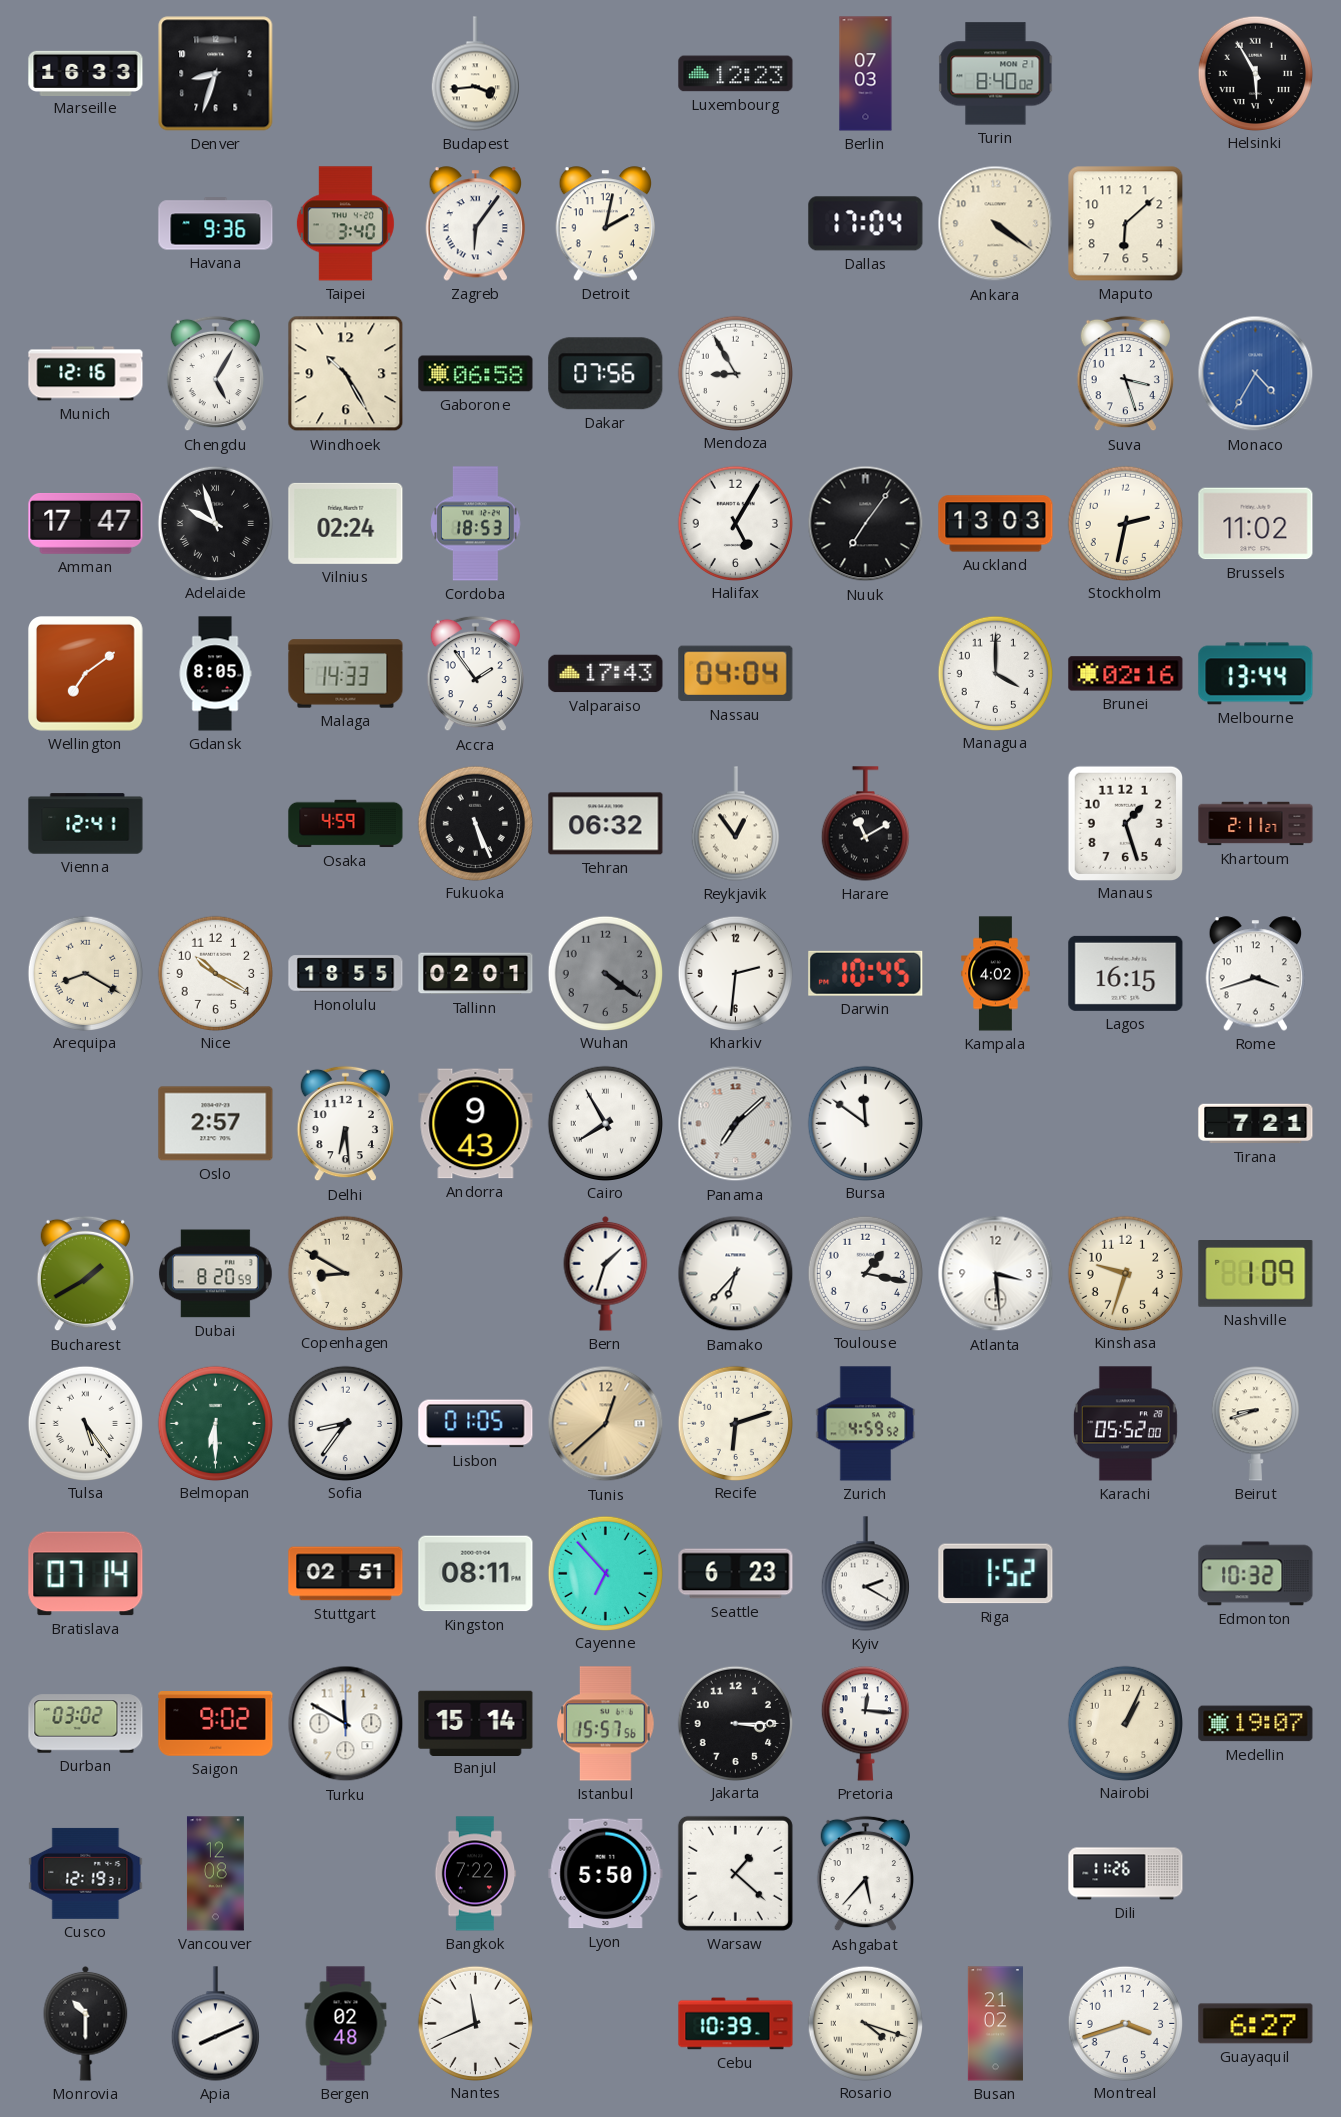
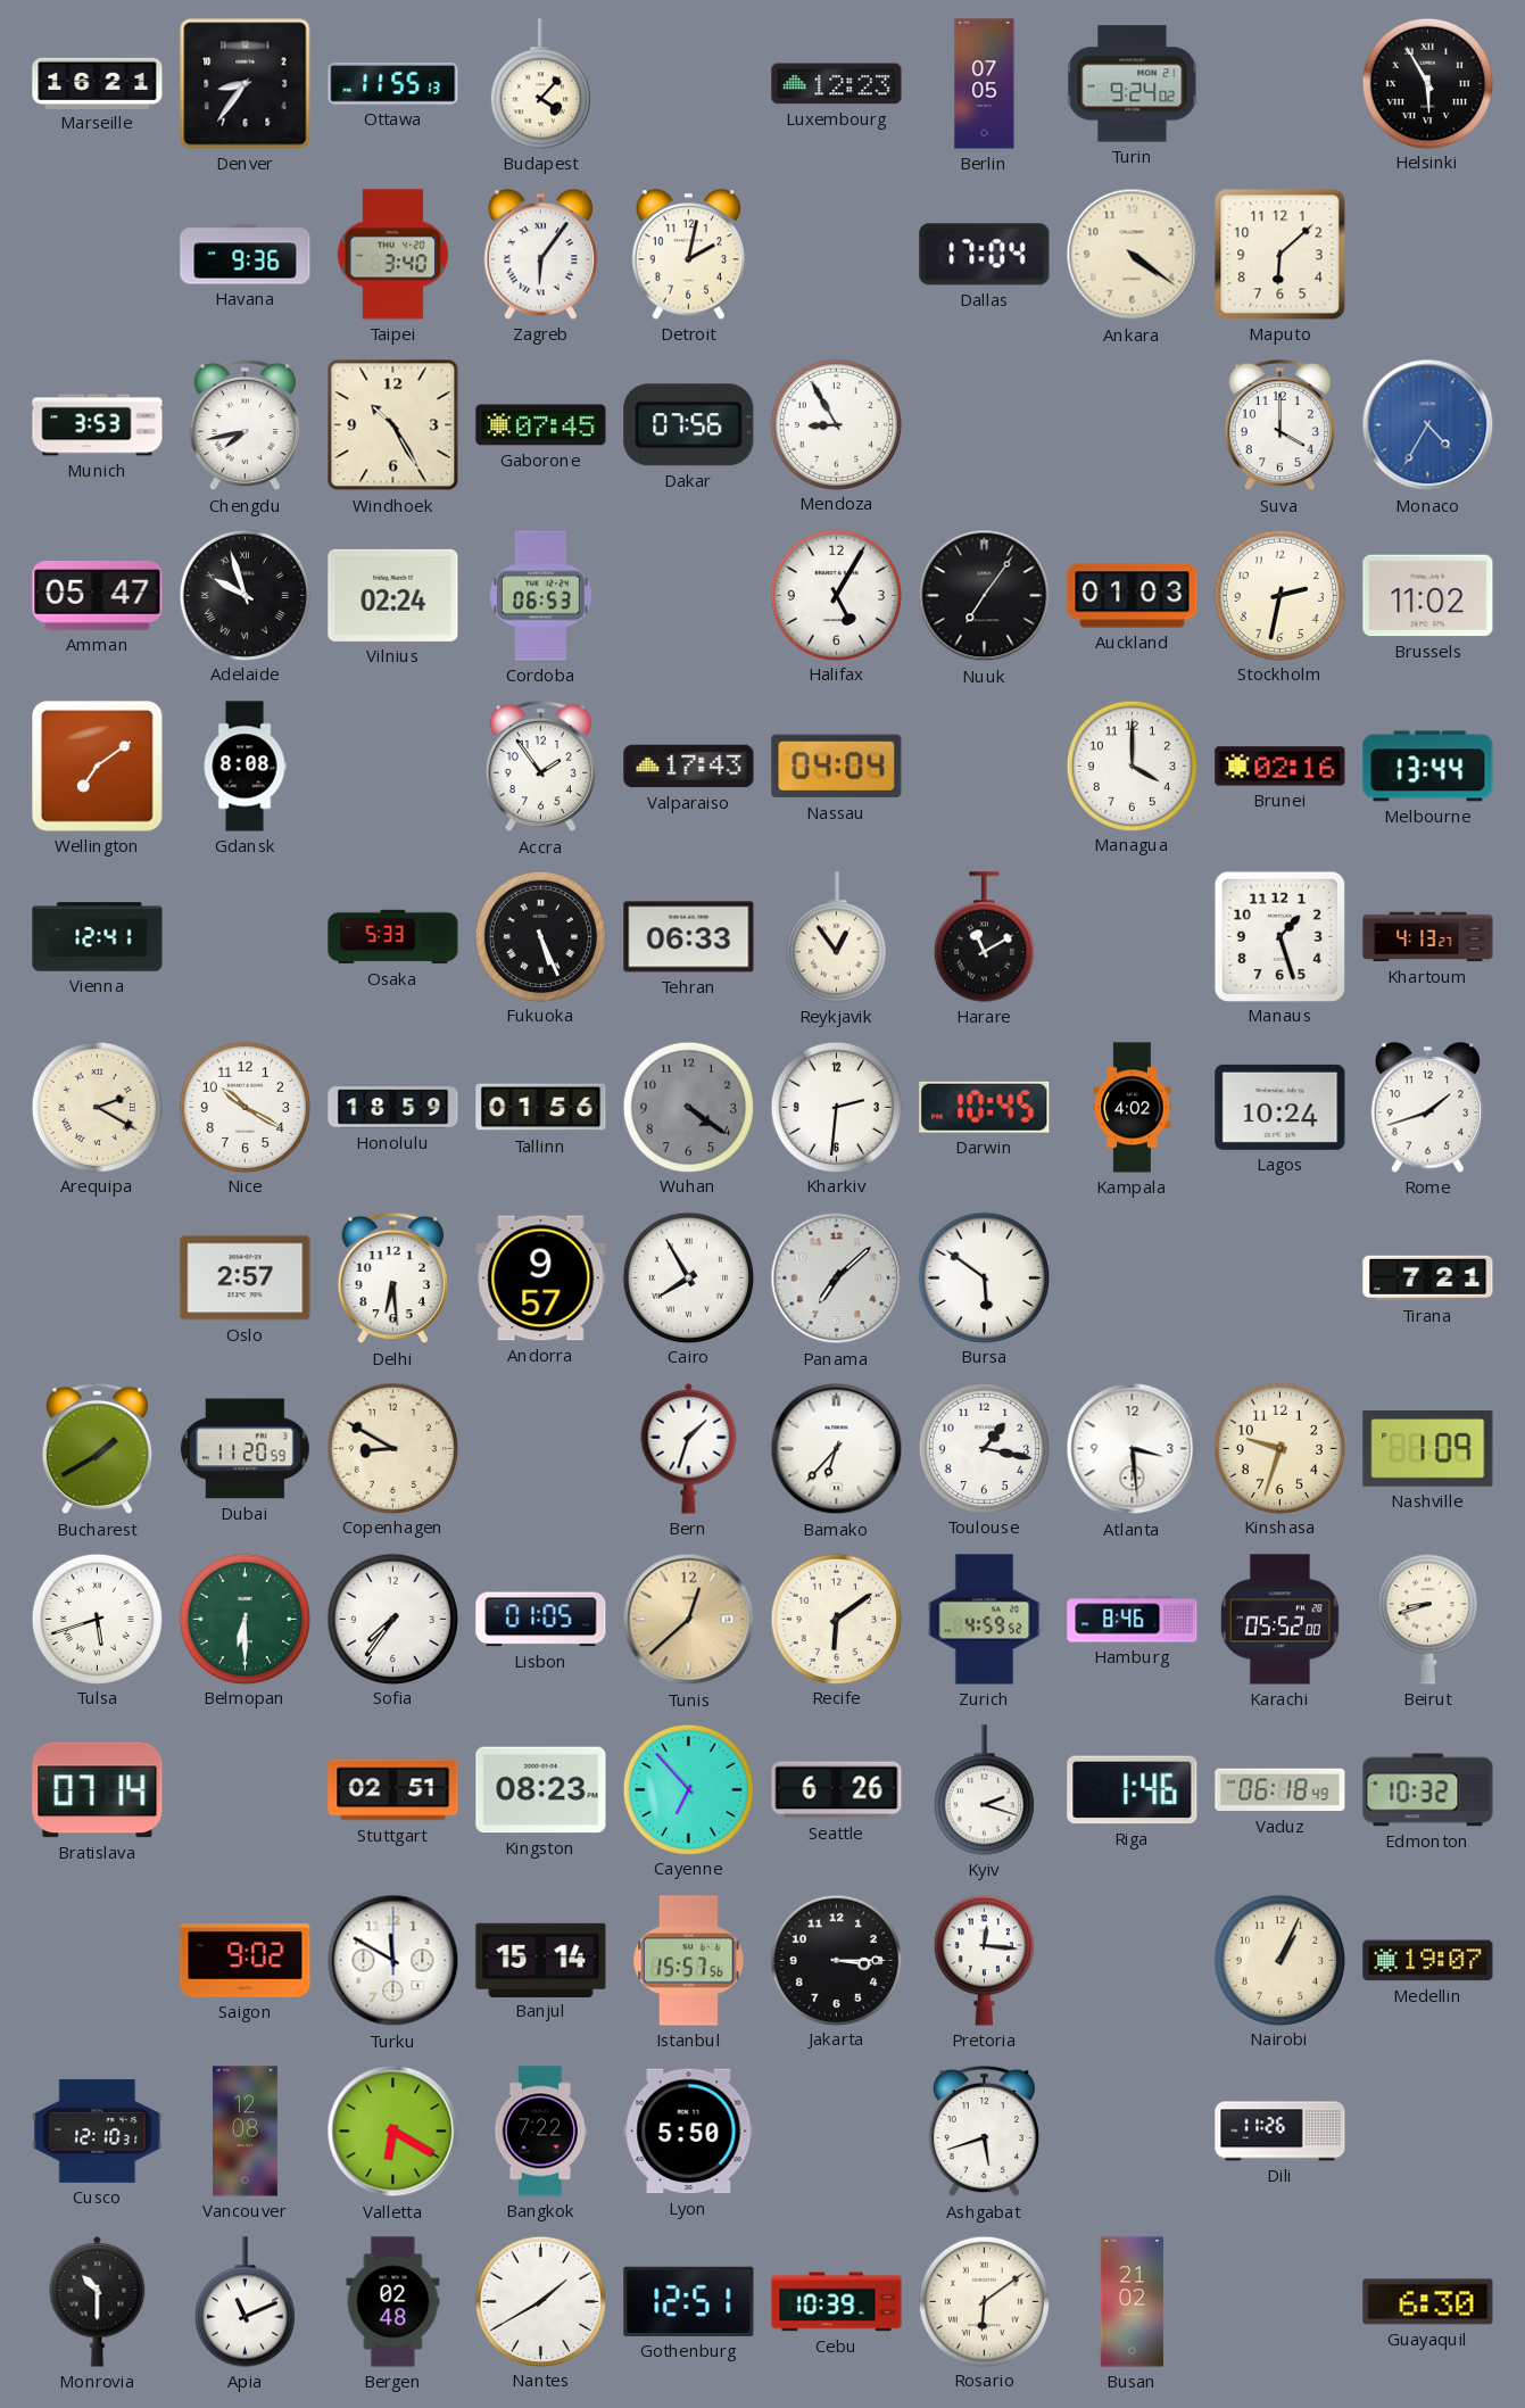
Marseille: 16:33 -> 16:21 (98, 83)
Denver: 8:33 -> 8:36 (246, 84)
Ottawa: none -> 11:55 (393, 83)
Budapest: 3:44 -> 4:07 (540, 84)
Berlin: 07:03 -> 07:05 (985, 84)
Turin: 8:40 -> 9:24 (1133, 84)
Munich: 12:16 -> 3:53 (98, 425)
Chengdu: 5:05 -> 7:43 (245, 425)
Gaborone: 06:58 -> 07:45 (541, 425)
Suva: 3:27 -> 4:00 (1279, 425)
Amman: 17:47 -> 05:47 (98, 596)
Cordoba: 18:53 -> 06:53 (541, 596)
Auckland: 13:03 -> 01:03 (1133, 596)
Gdansk: 8:05 -> 8:08 (245, 767)
Malaga: 14:33 -> none (346, 674)
Osaka: 4:59 -> 5:33 (393, 937)
Tehran: 06:32 -> 06:33 (689, 937)
Khartoum: 2:11 -> 4:13 (1428, 937)
Arequipa: 8:20 -> 2:20 (97, 1107)
Honolulu: 18:55 -> 18:59 (393, 1108)
Tallinn: 02:01 -> 01:56 (541, 1108)
Lagos: 16:15 -> 10:24 (1280, 1107)
Rome: 3:42 -> 1:42 (1428, 1108)
Andorra: 9:43 -> 9:57 (541, 1279)
Bursa: 11:51 -> 5:51 (984, 1277)
Dubai: 8:20 -> 11:20 (245, 1449)
Tulsa: 5:24 -> 5:42 (97, 1619)
Sofia: 8:36 -> 7:36 (392, 1619)
Recife: 6:12 -> 6:09 (836, 1619)
Hamburg: none -> 8:46 (1133, 1620)
Kingston: 08:11 -> 08:23 (541, 1790)
Seattle: 6:23 -> 6:26 (837, 1790)
Kyiv: 2:20 -> 2:18 (984, 1790)
Riga: 1:52 -> 1:46 (1133, 1790)
Vaduz: none -> 06:18 (1280, 1790)
Durban: 03:02 -> none (86, 1724)
Cusco: 12:19 -> 12:10 (98, 2130)
Valletta: none -> 6:20 (393, 2132)
Warsaw: 1:22 -> none (735, 1873)
Ashgabat: 5:37 -> 5:42 (984, 2132)
Apia: 8:11 -> 11:11 (245, 2302)
Nantes: 11:41 -> 1:40 (540, 2301)
Gothenburg: none -> 12:51 (689, 2301)
Rosario: 4:18 -> 6:09 (984, 2301)
Montreal: 3:42 -> none (1125, 2023)
Guayaquil: 6:27 -> 6:30 (1428, 2302)
